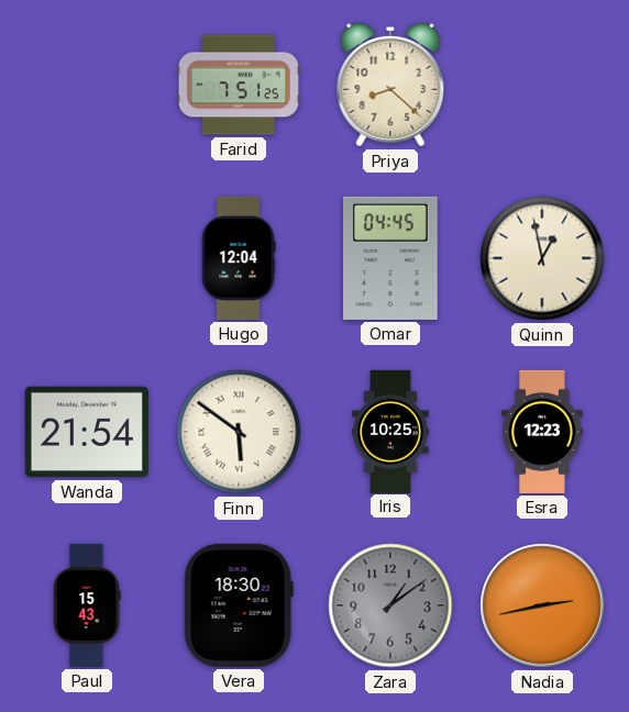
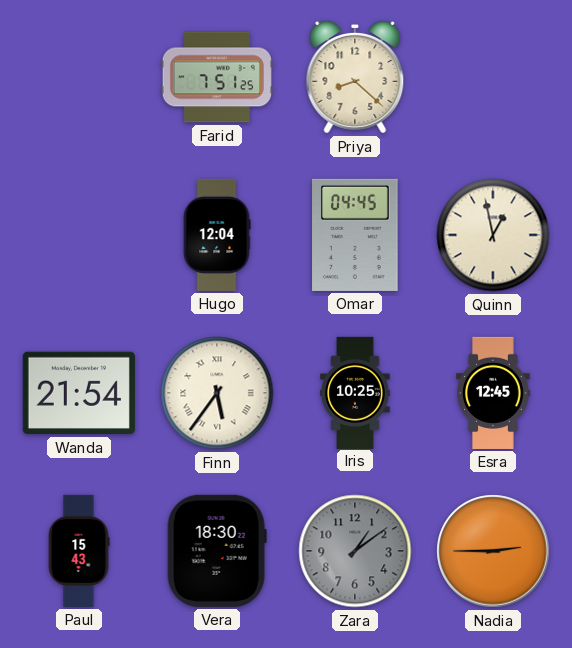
Finn: 5:51 -> 5:36 (217, 393)
Esra: 12:23 -> 12:45 (494, 393)
Nadia: 2:43 -> 2:45 (493, 551)
